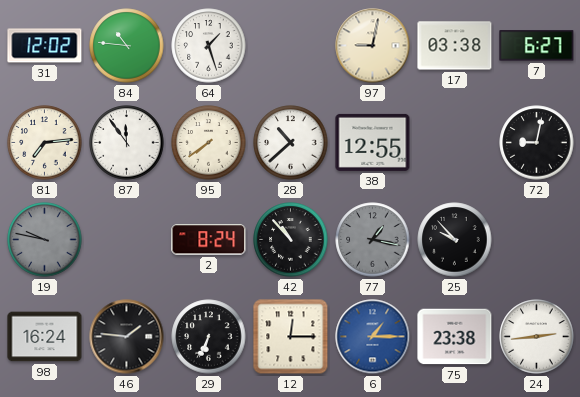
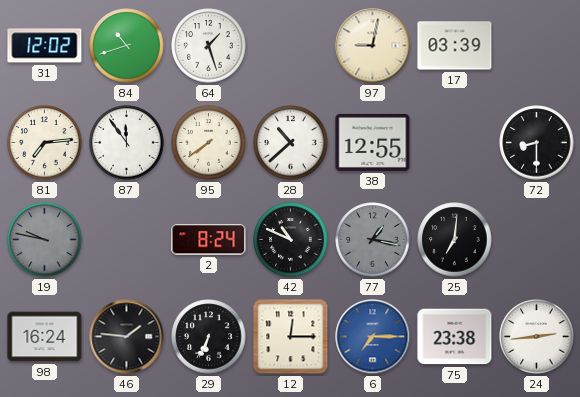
84: 10:46 -> 10:42 (127, 46)
17: 03:38 -> 03:39 (455, 46)
7: 6:27 -> none (537, 46)
72: 9:02 -> 8:30 (537, 143)
42: 10:53 -> 10:49 (291, 240)
25: 9:53 -> 7:01 (455, 240)
6: 1:15 -> 7:15 (373, 337)
